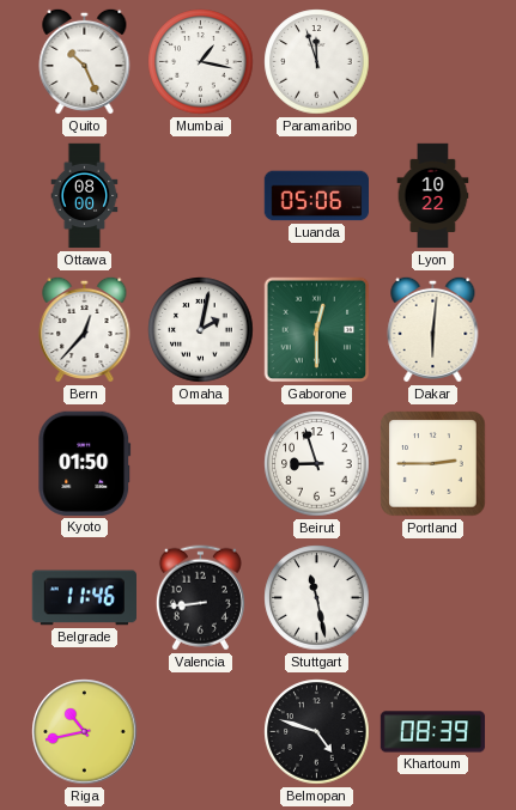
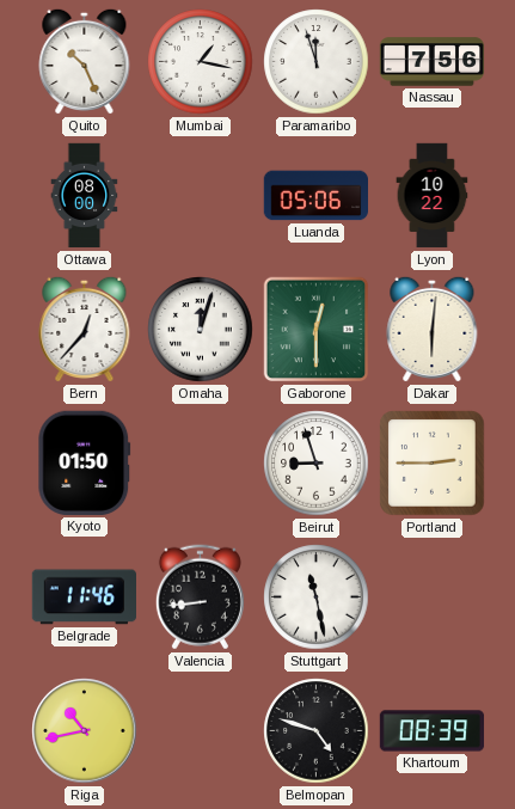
Nassau: none -> 7:56 (433, 62)
Omaha: 2:02 -> 12:03 (201, 330)
